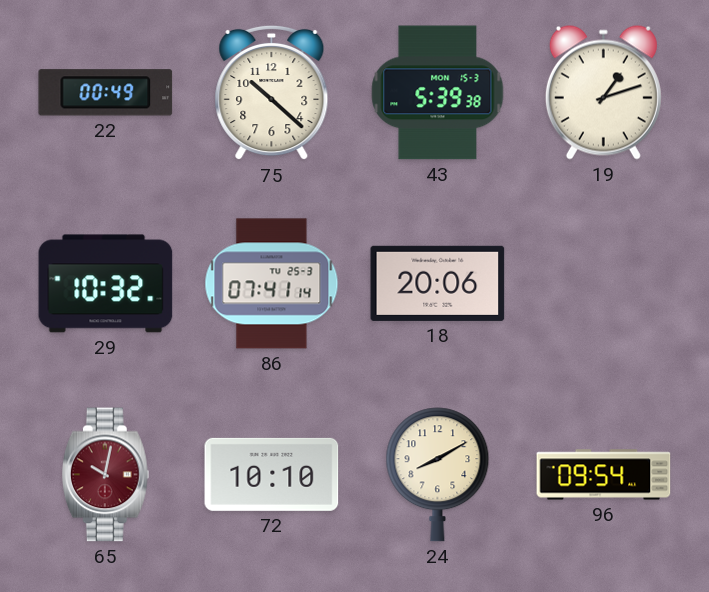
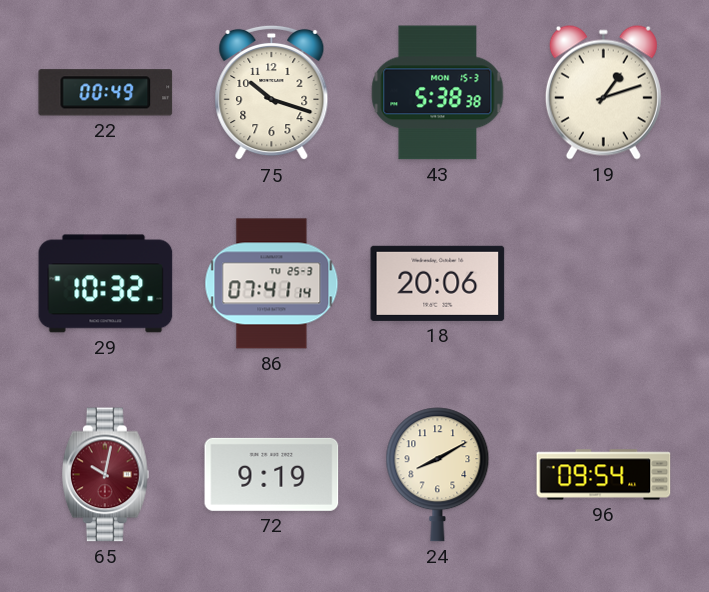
75: 10:22 -> 10:18 (272, 93)
43: 5:39 -> 5:38 (438, 93)
72: 10:10 -> 9:19 (272, 474)
